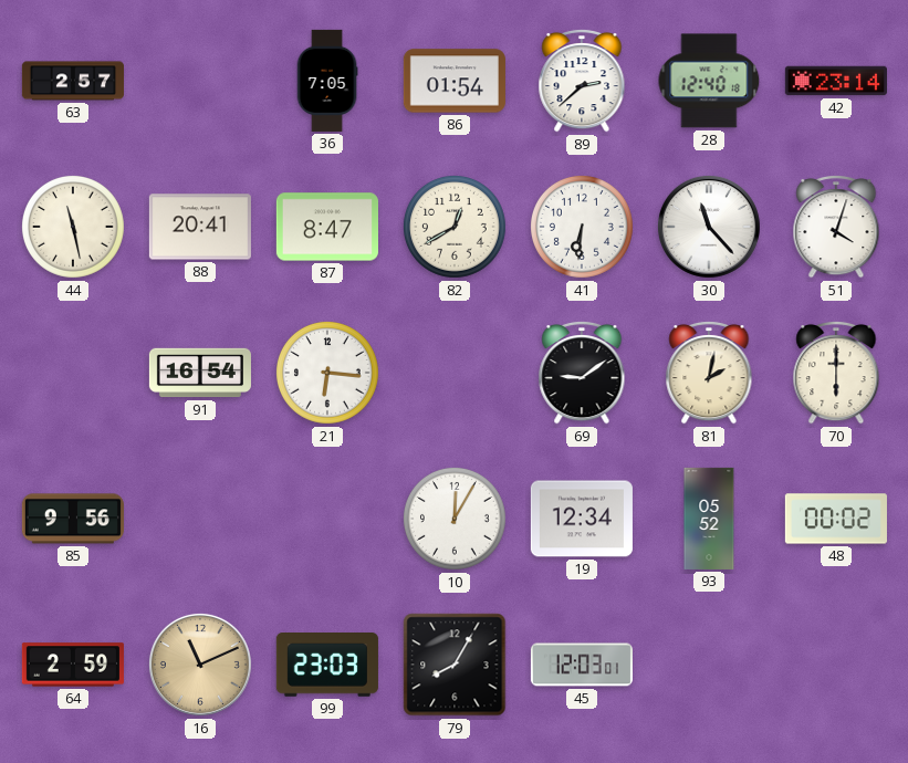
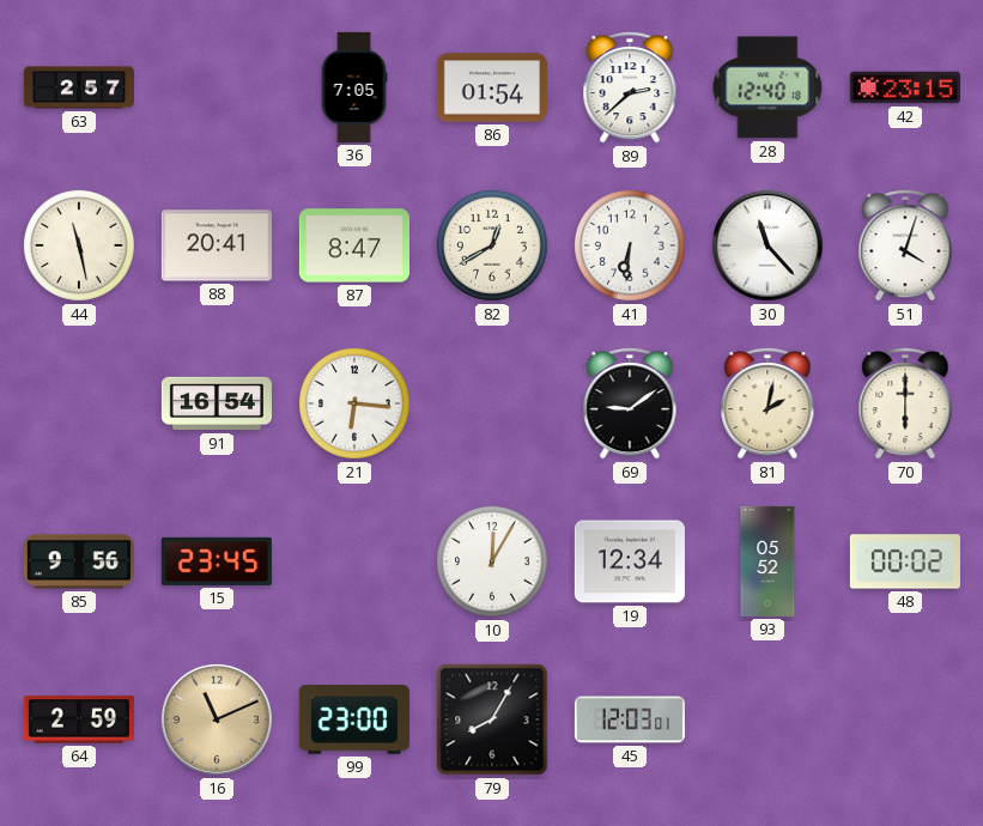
42: 23:14 -> 23:15 (905, 87)
15: none -> 23:45 (217, 561)
99: 23:03 -> 23:00 (354, 721)
